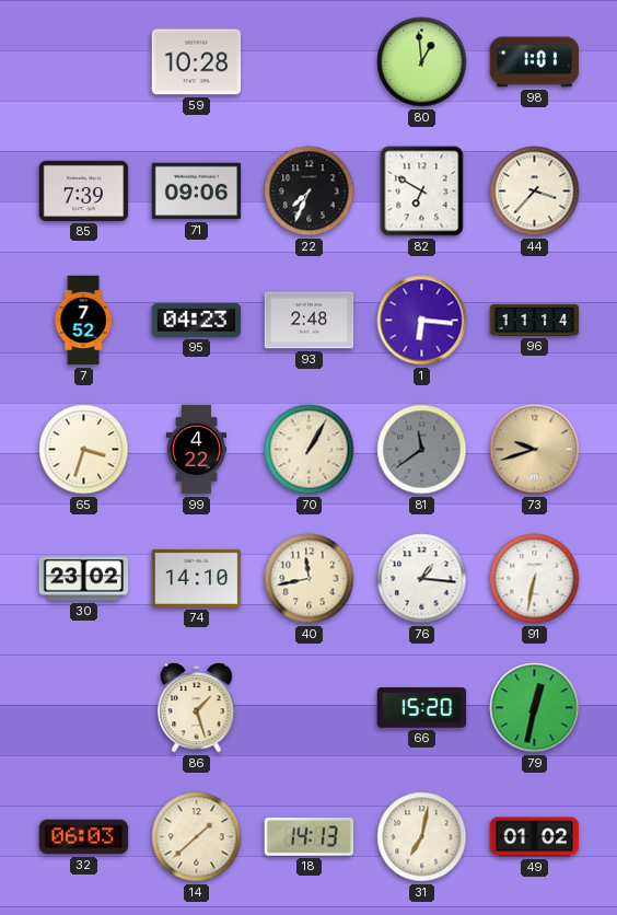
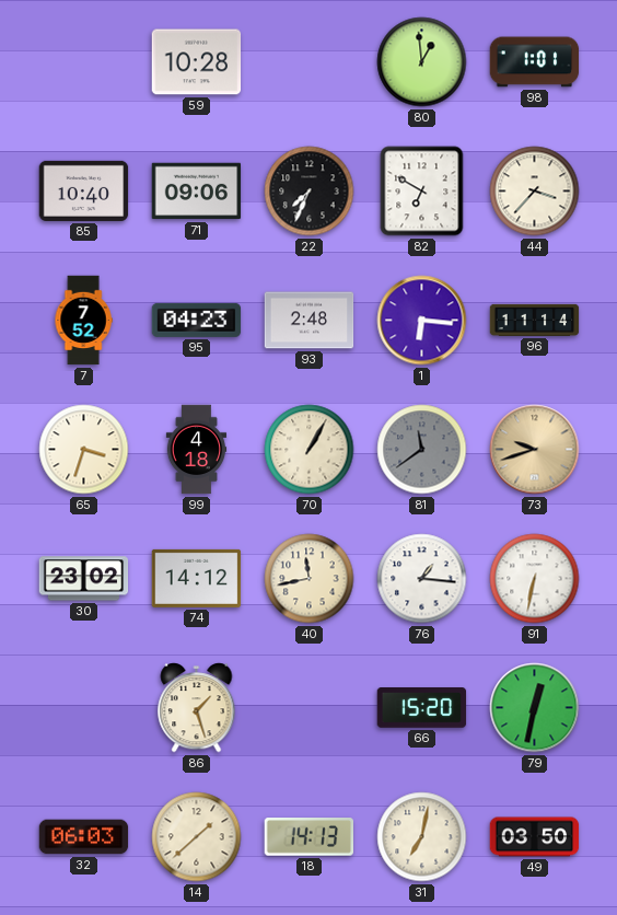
85: 7:39 -> 10:40 (84, 190)
99: 4:22 -> 4:18 (197, 450)
74: 14:10 -> 14:12 (197, 578)
49: 01:02 -> 03:50 (535, 837)
